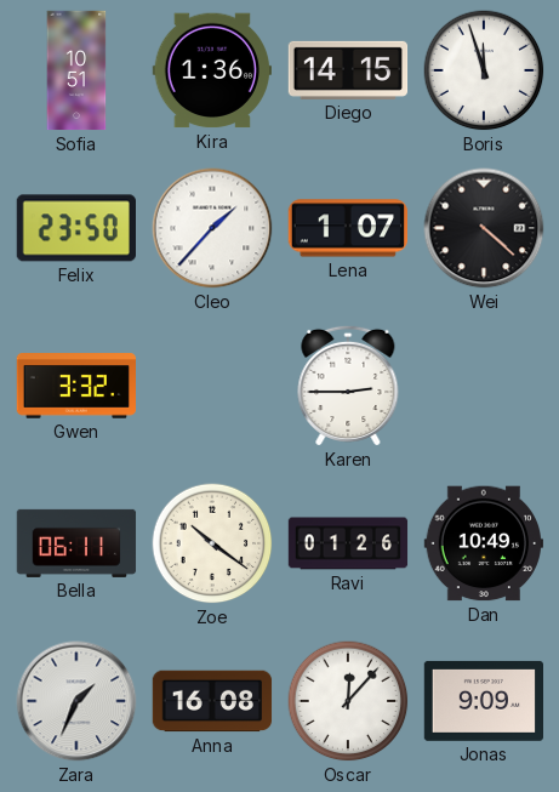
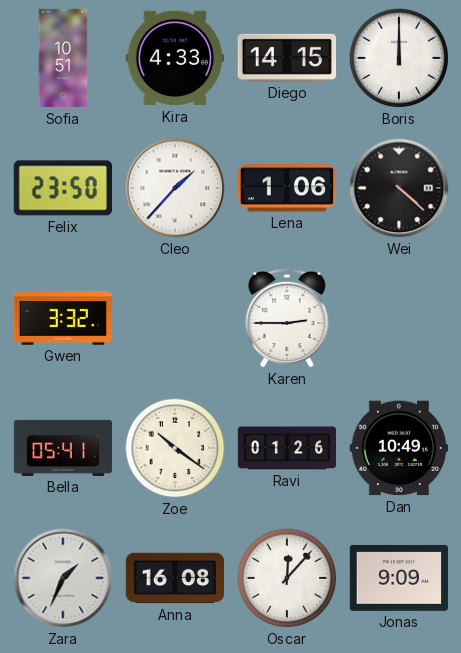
Kira: 1:36 -> 4:33 (174, 58)
Boris: 11:57 -> 12:00 (399, 58)
Lena: 1:07 -> 1:06 (286, 188)
Bella: 06:11 -> 05:41 (63, 448)
